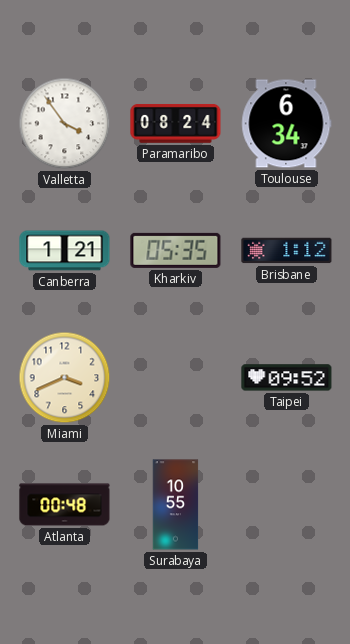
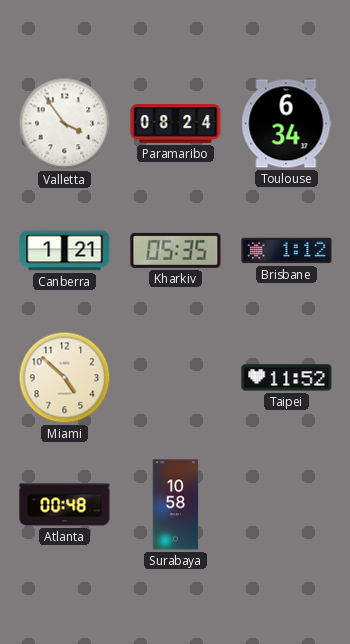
Miami: 3:41 -> 4:52 (65, 378)
Taipei: 09:52 -> 11:52 (287, 378)
Surabaya: 10:55 -> 10:58 (176, 505)
